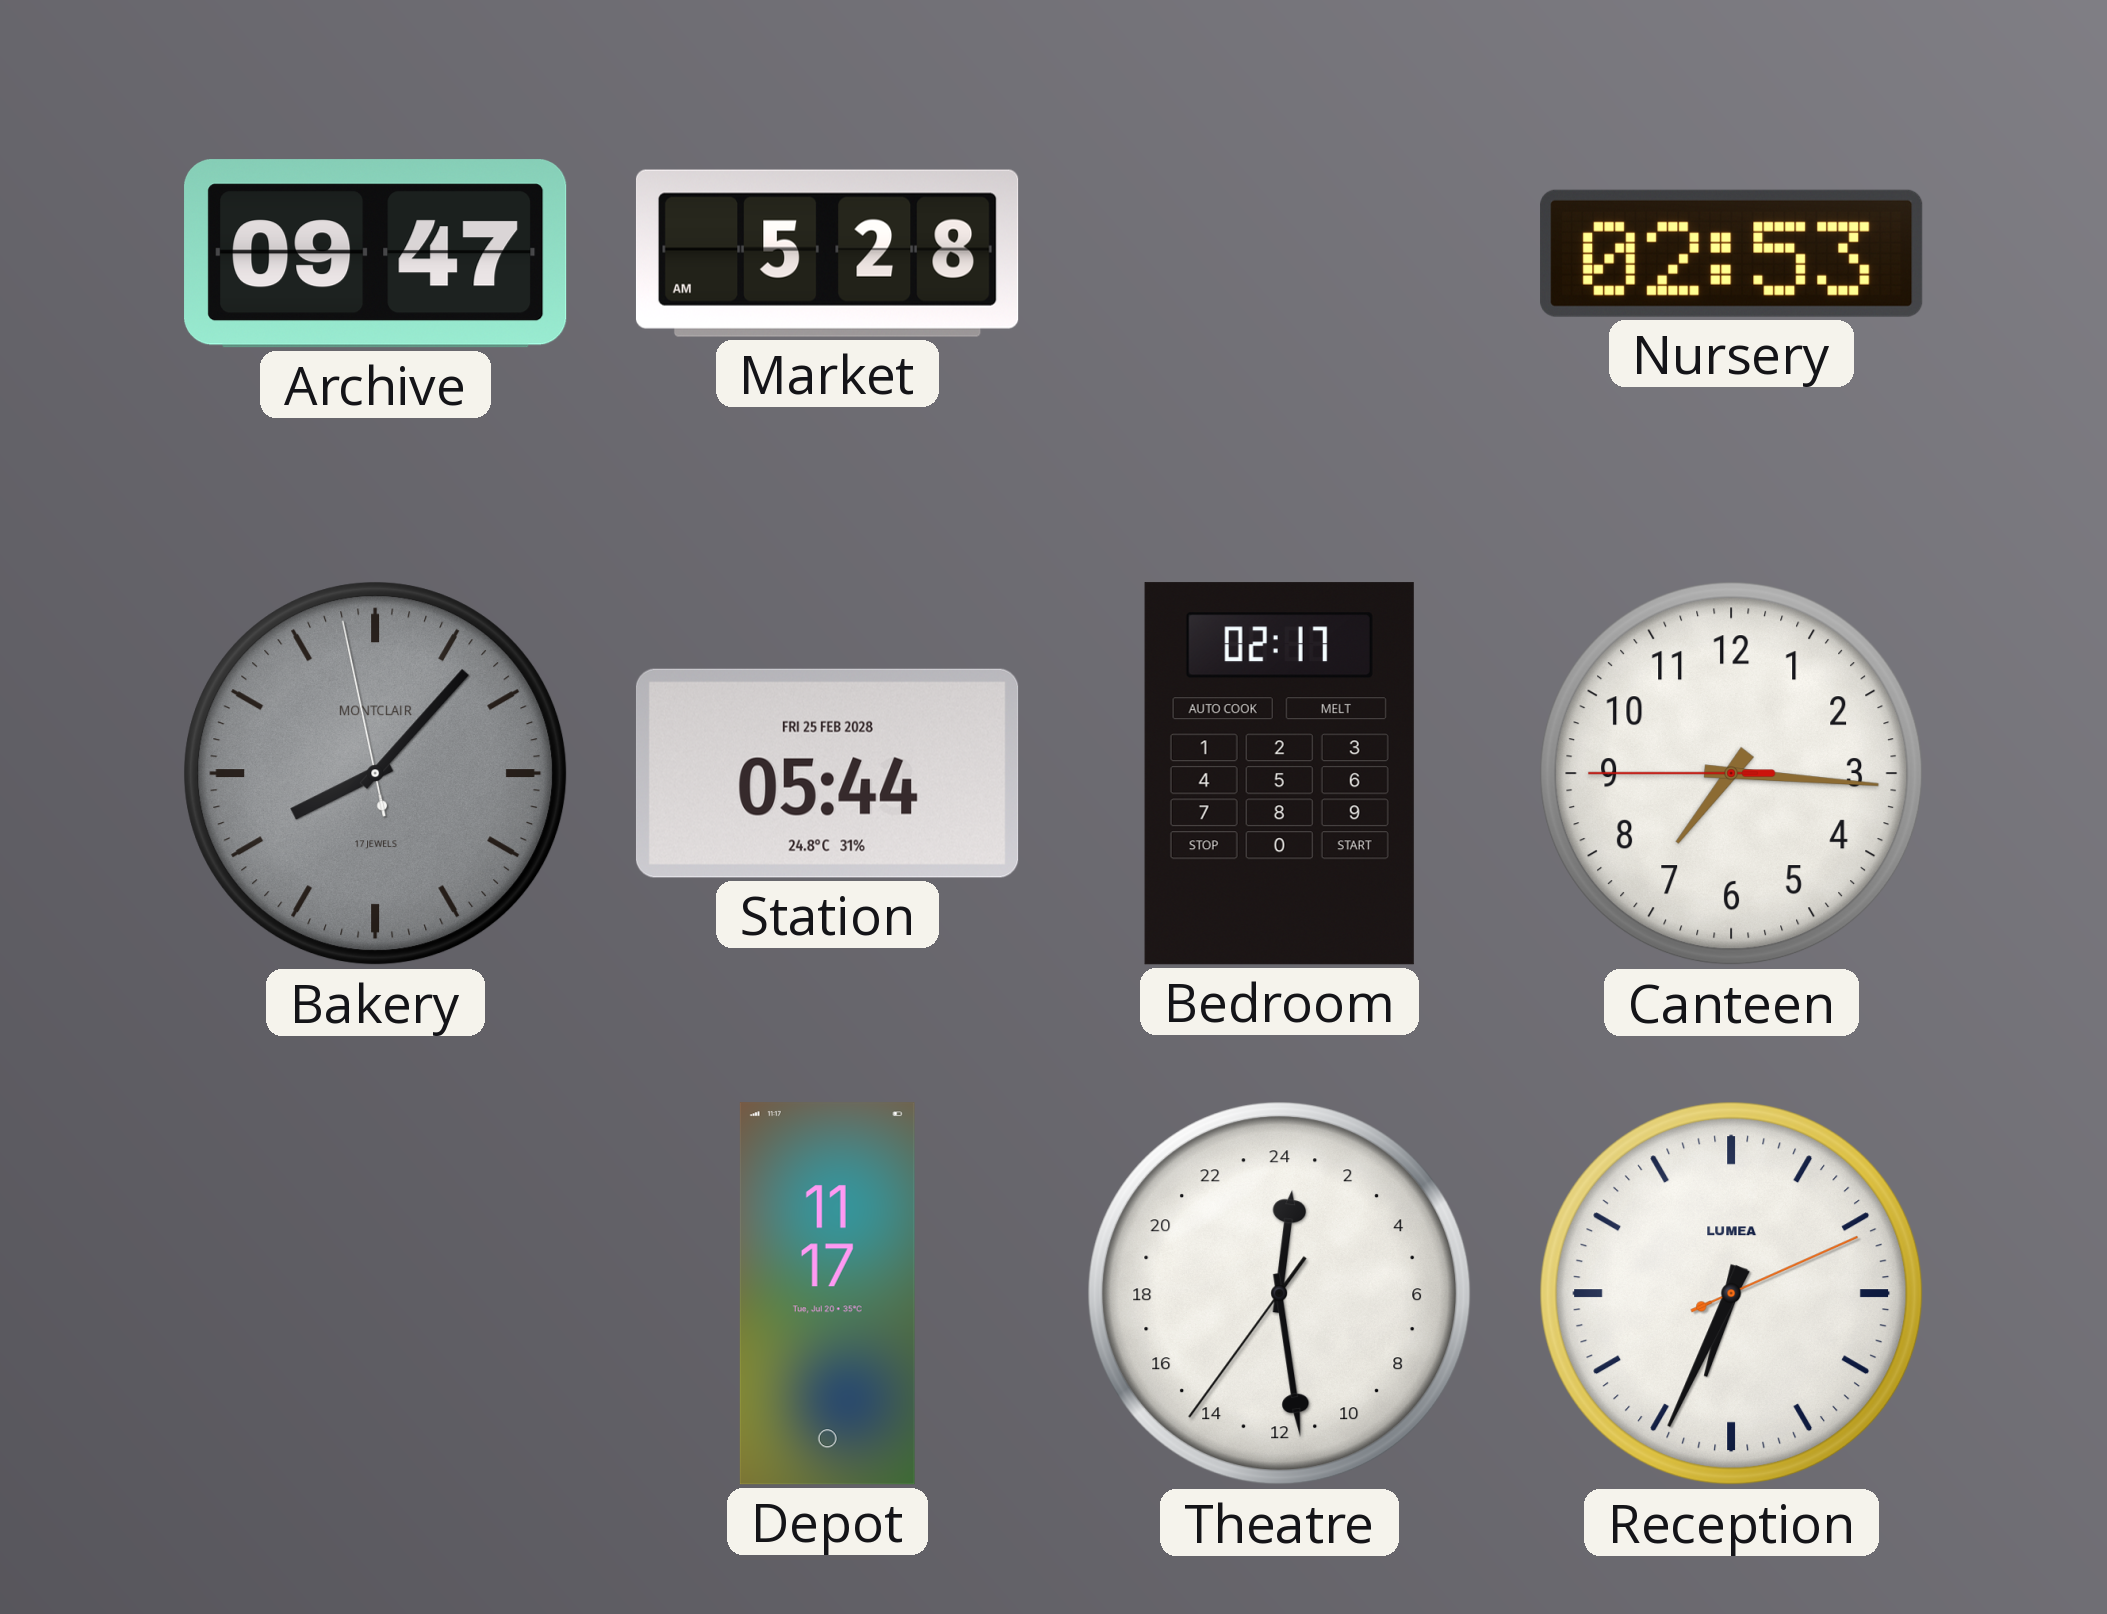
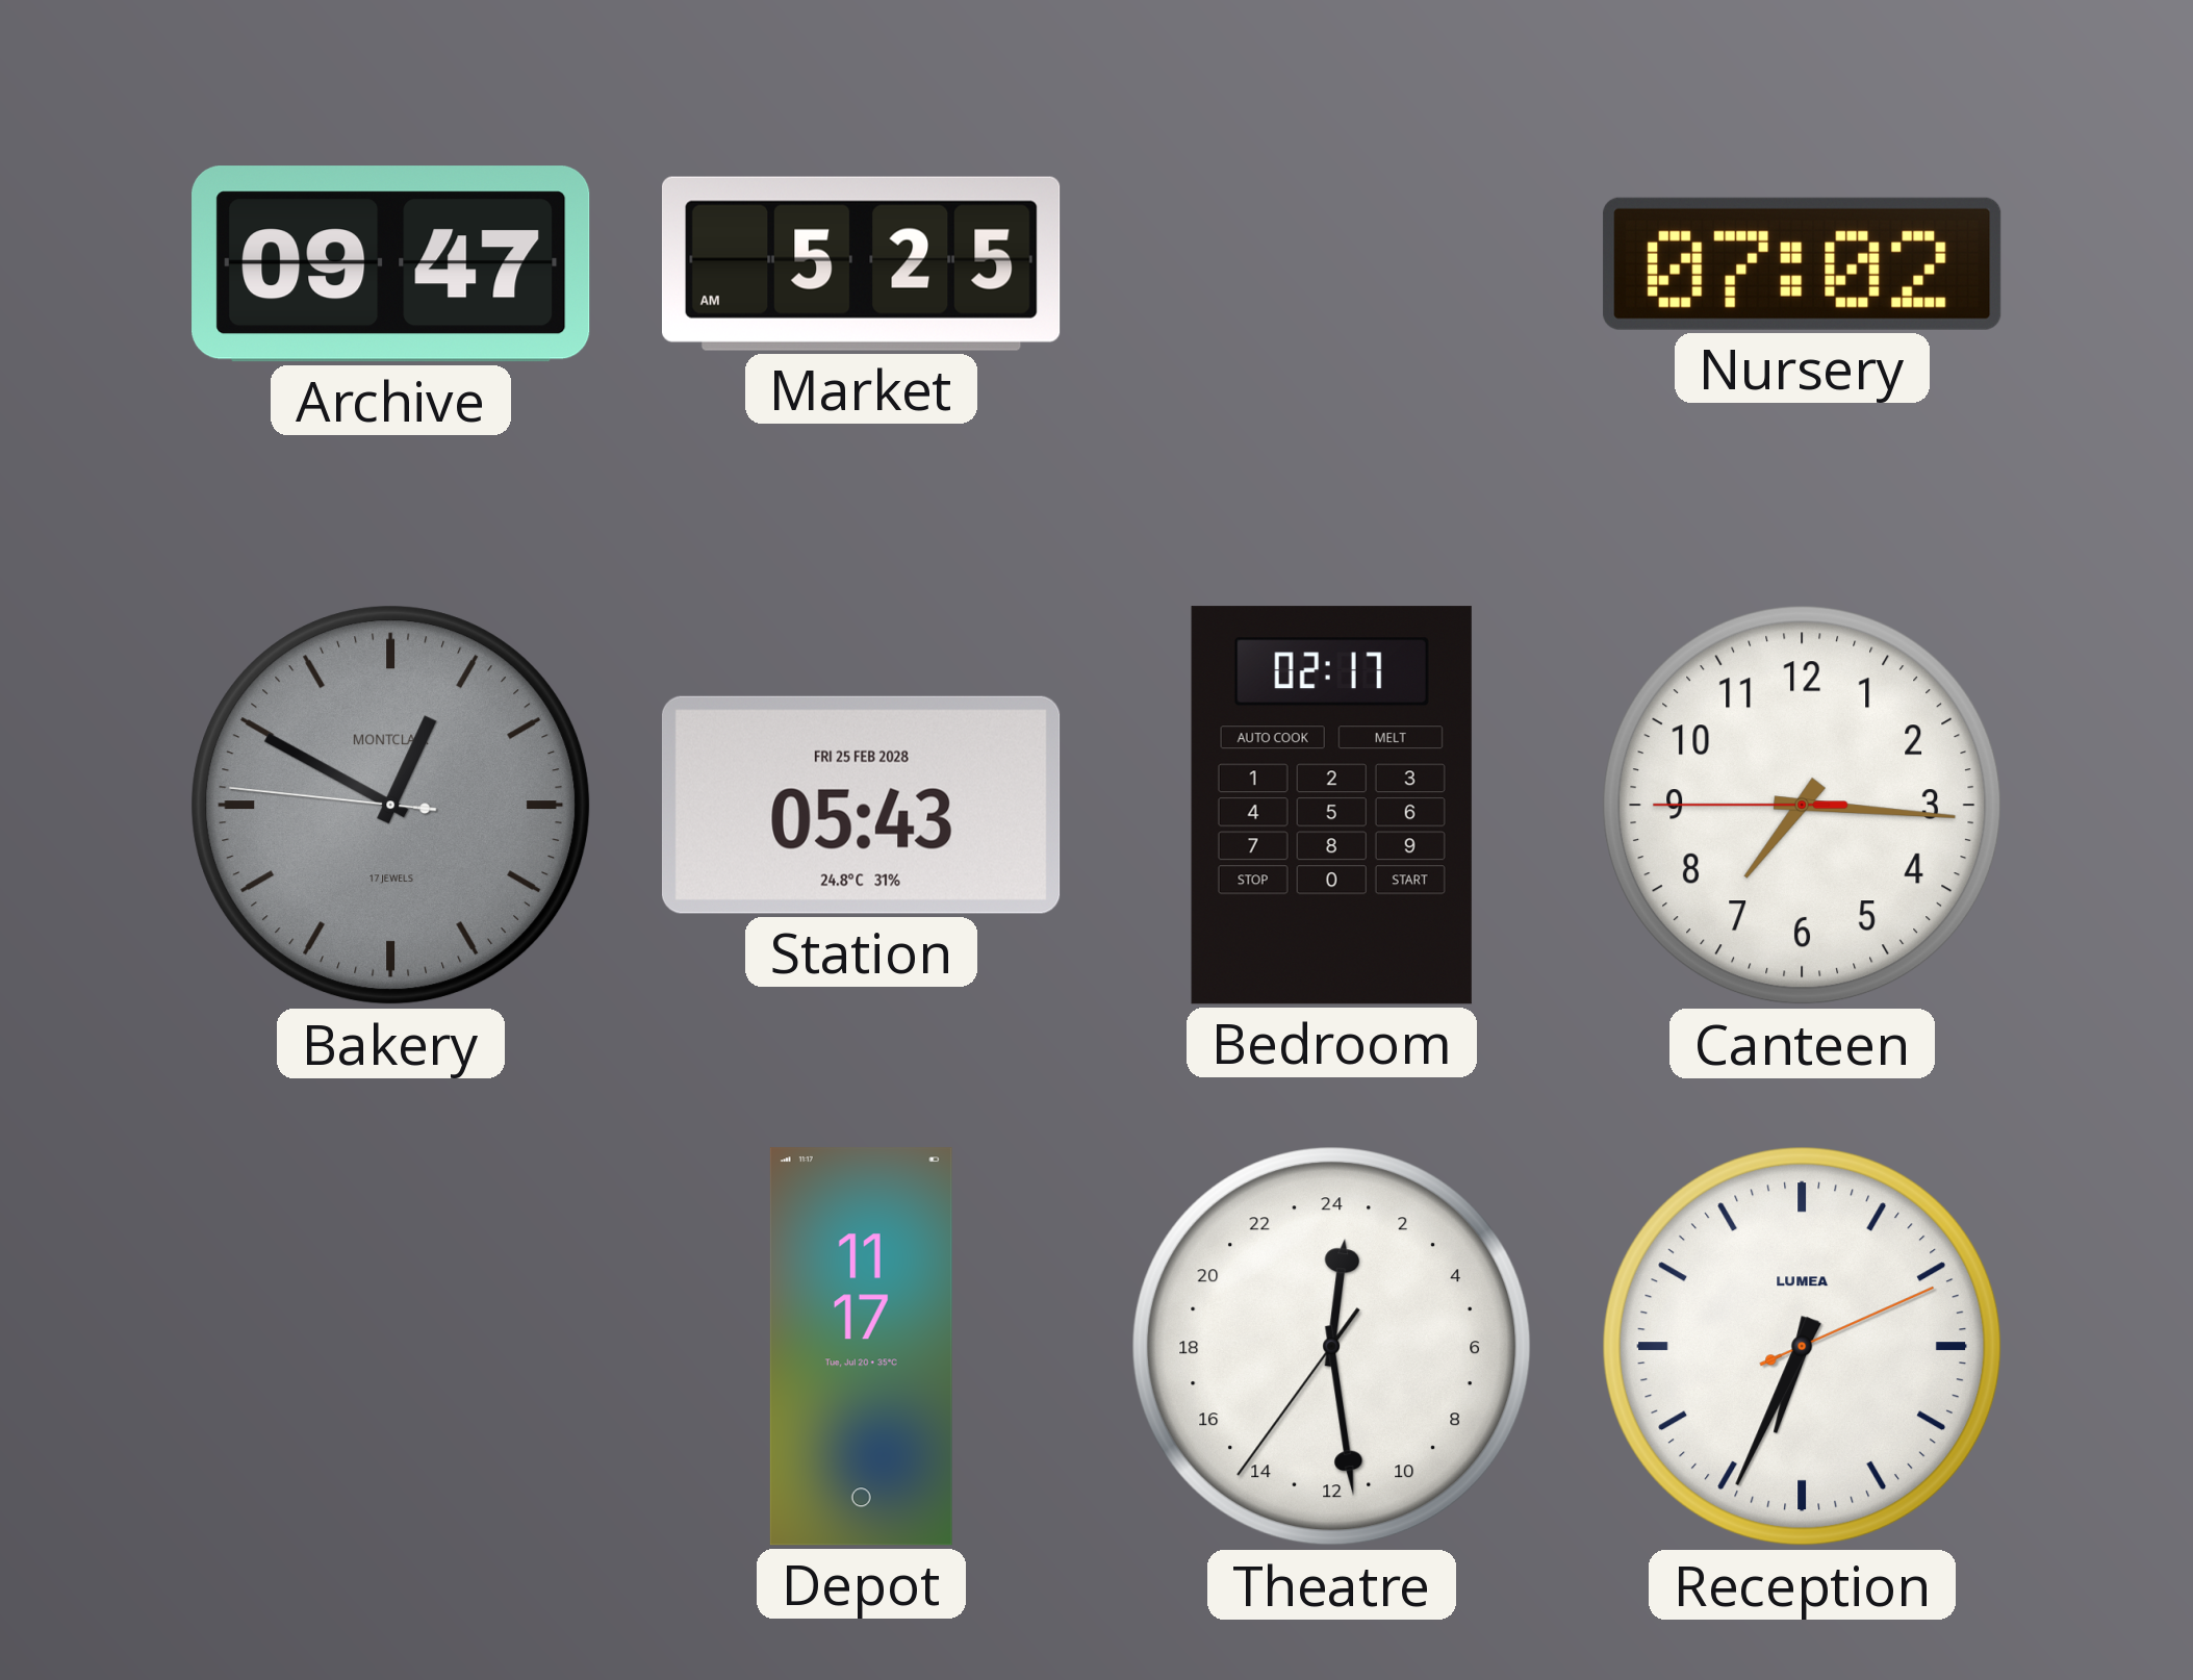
Market: 5:28 -> 5:25 (861, 263)
Nursery: 02:53 -> 07:02 (1803, 263)
Bakery: 8:06 -> 12:49 (391, 806)
Station: 05:44 -> 05:43 (861, 805)
